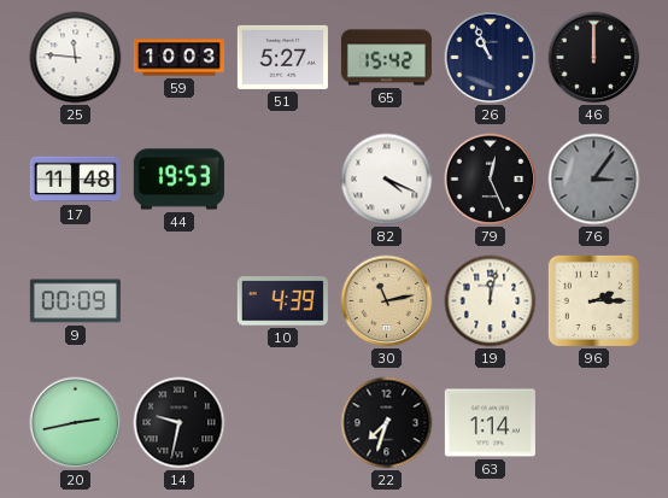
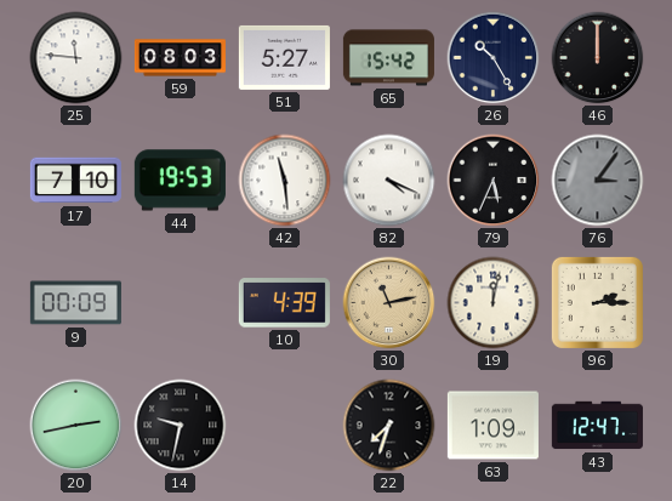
59: 10:03 -> 08:03 (180, 58)
26: 10:56 -> 10:25 (494, 58)
17: 11:48 -> 7:10 (75, 181)
42: none -> 11:29 (285, 181)
79: 12:26 -> 5:34 (494, 181)
63: 1:14 -> 1:09 (492, 426)
43: none -> 12:47 (597, 426)
